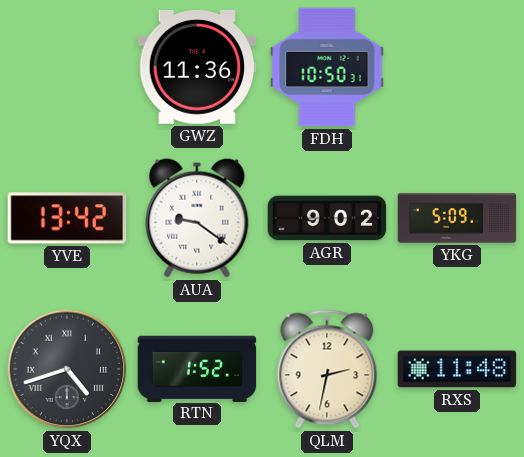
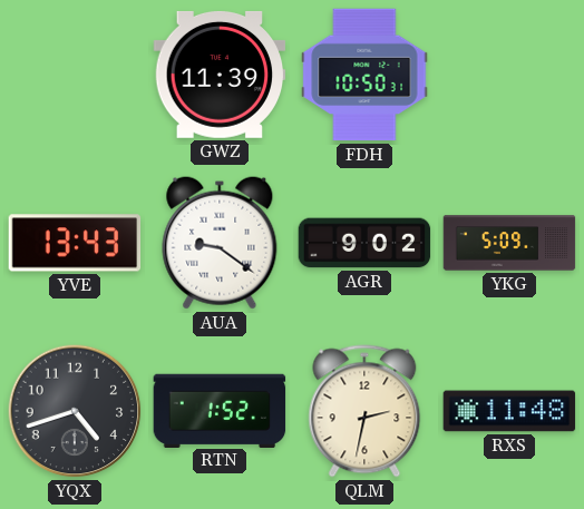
GWZ: 11:36 -> 11:39 (220, 75)
YVE: 13:42 -> 13:43 (75, 243)
YQX numerals: Roman -> Arabic (75, 411)
